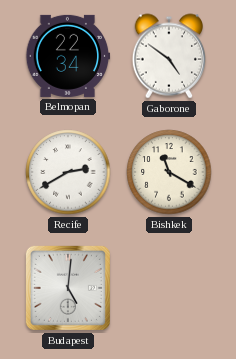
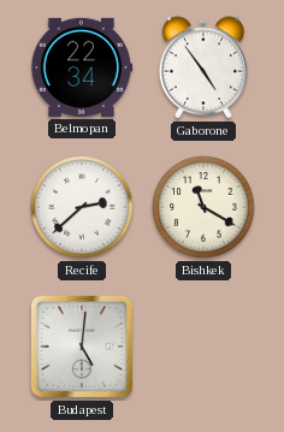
Gaborone: 4:51 -> 4:54 (202, 67)
Recife: 2:40 -> 2:38 (82, 207)
